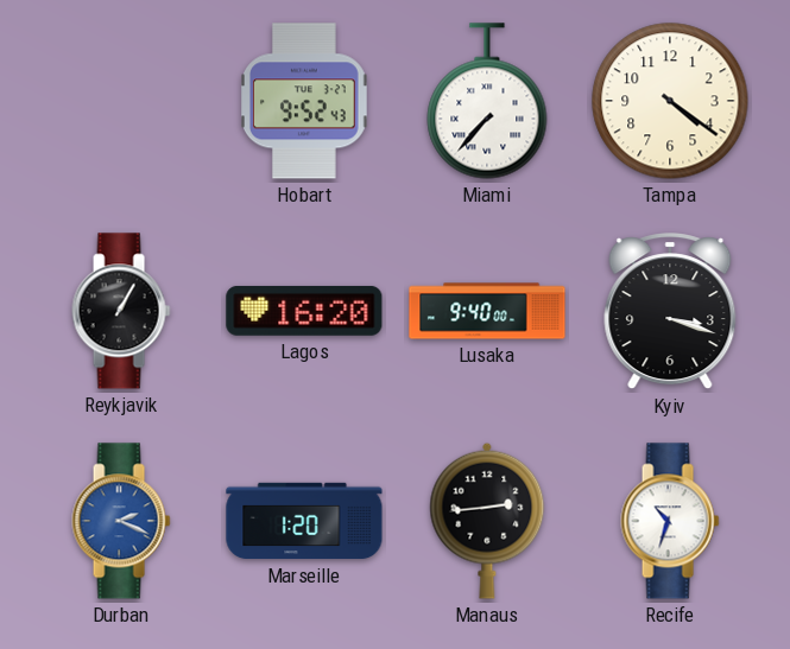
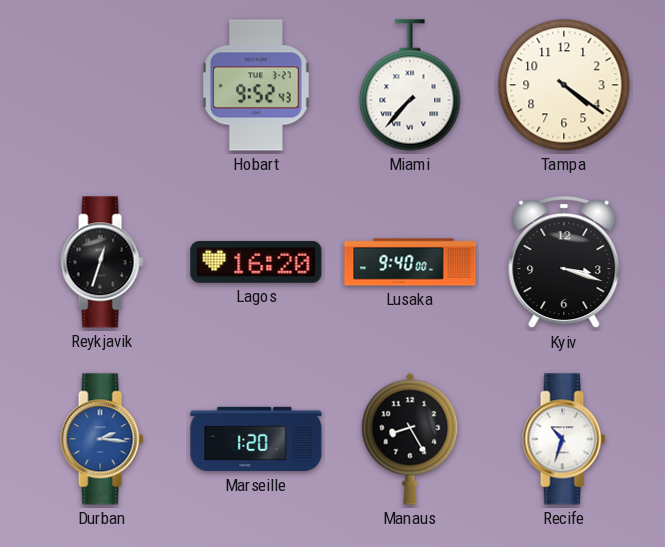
Reykjavik: 1:05 -> 12:33 (102, 262)
Durban: 2:19 -> 2:16 (102, 439)
Manaus: 2:44 -> 8:25 (410, 439)
